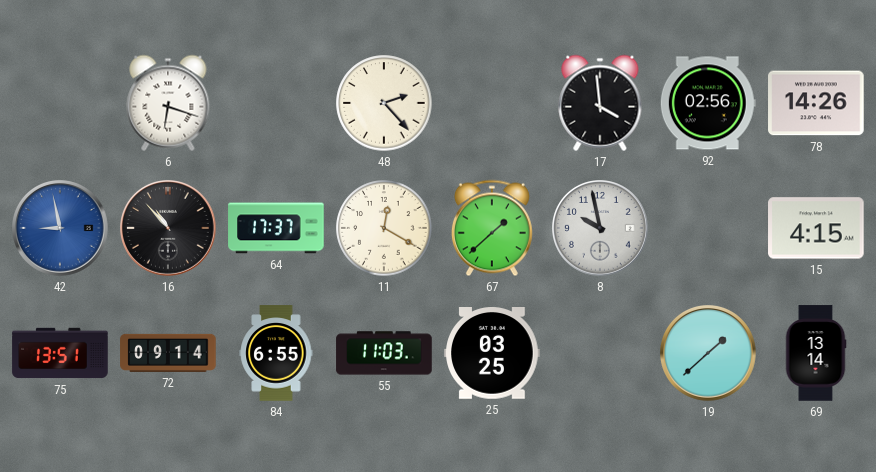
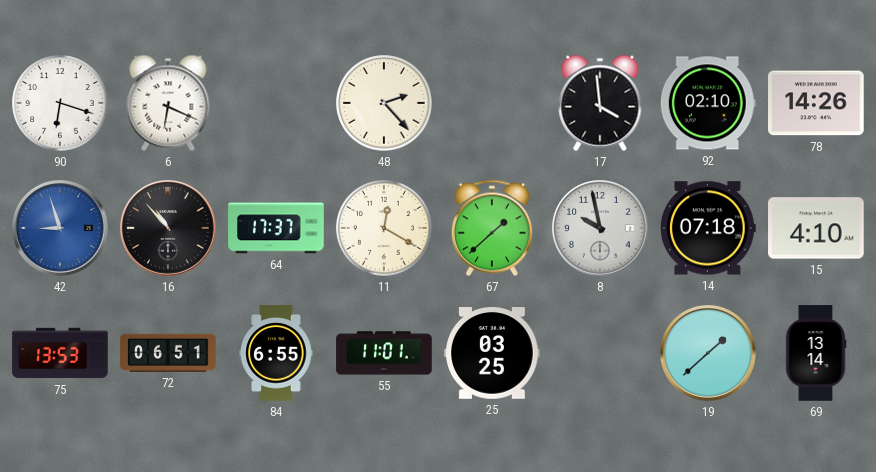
90: none -> 6:18 (60, 103)
6: 6:18 -> 6:19 (168, 103)
92: 02:56 -> 02:10 (708, 103)
42: 8:58 -> 8:57 (61, 229)
14: none -> 07:18 (709, 228)
15: 4:15 -> 4:10 (816, 228)
75: 13:51 -> 13:53 (60, 353)
72: 09:14 -> 06:51 (168, 353)
55: 11:03 -> 11:01 (384, 353)
